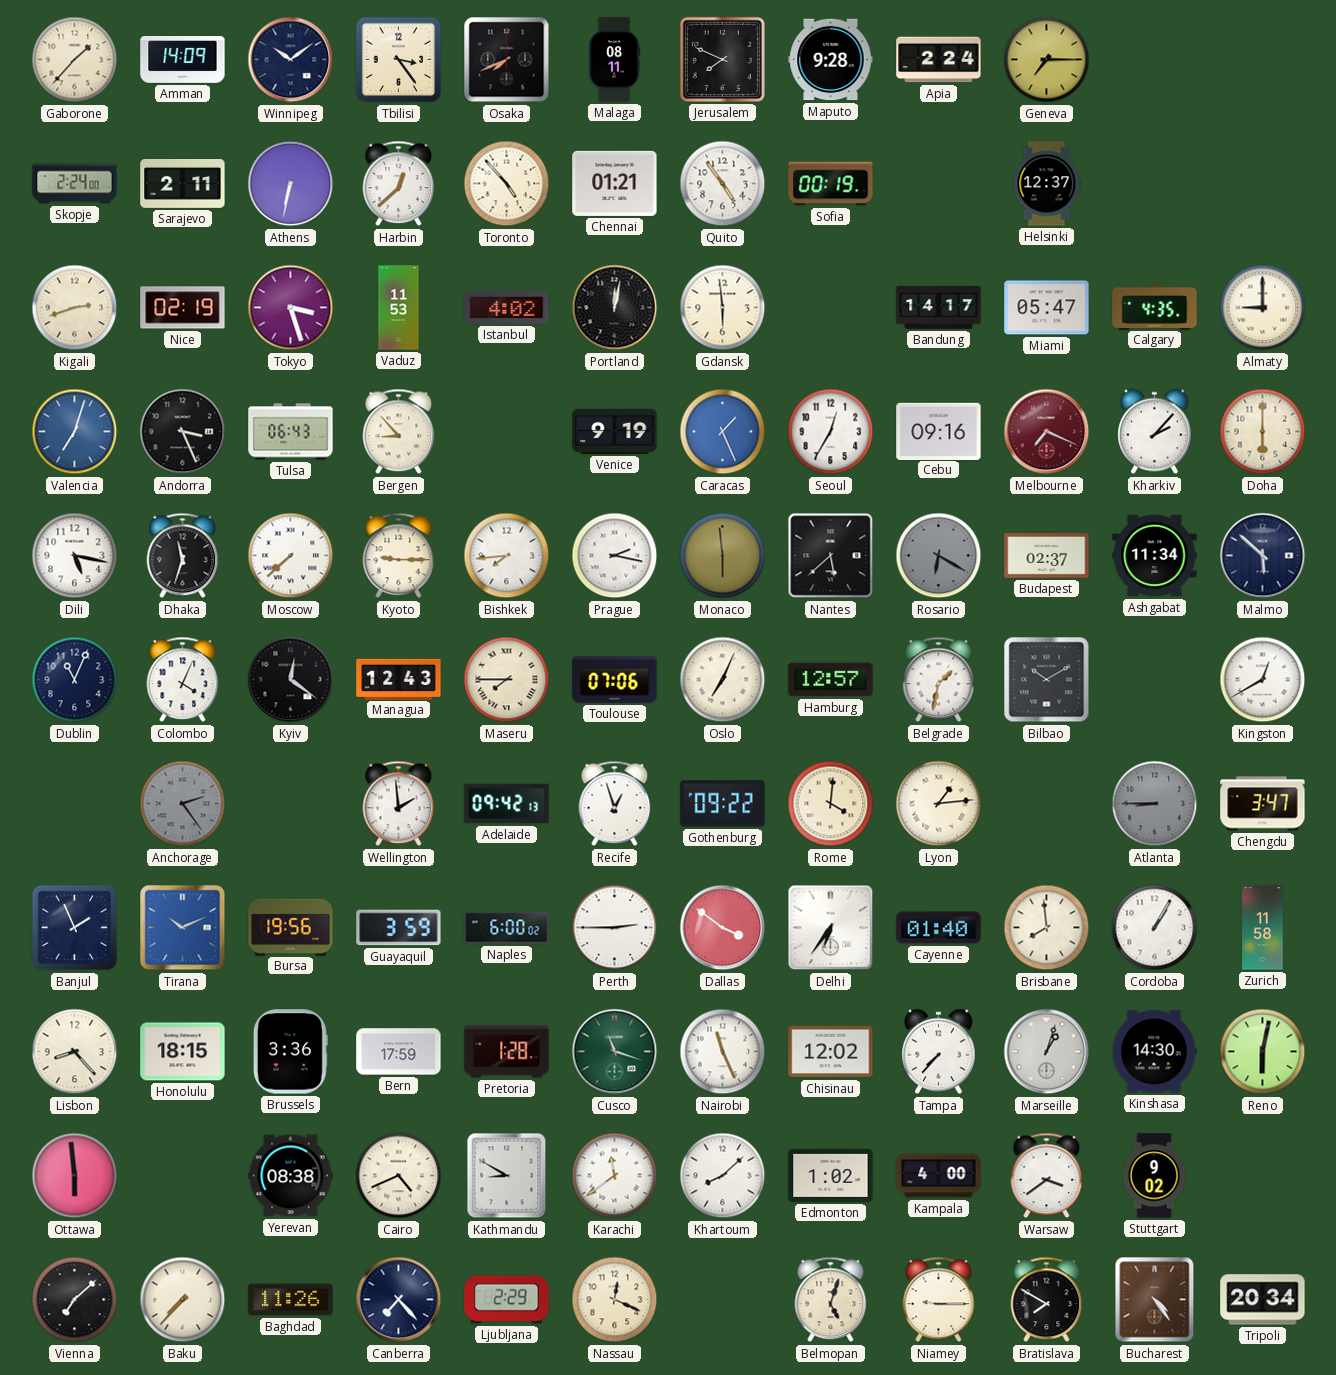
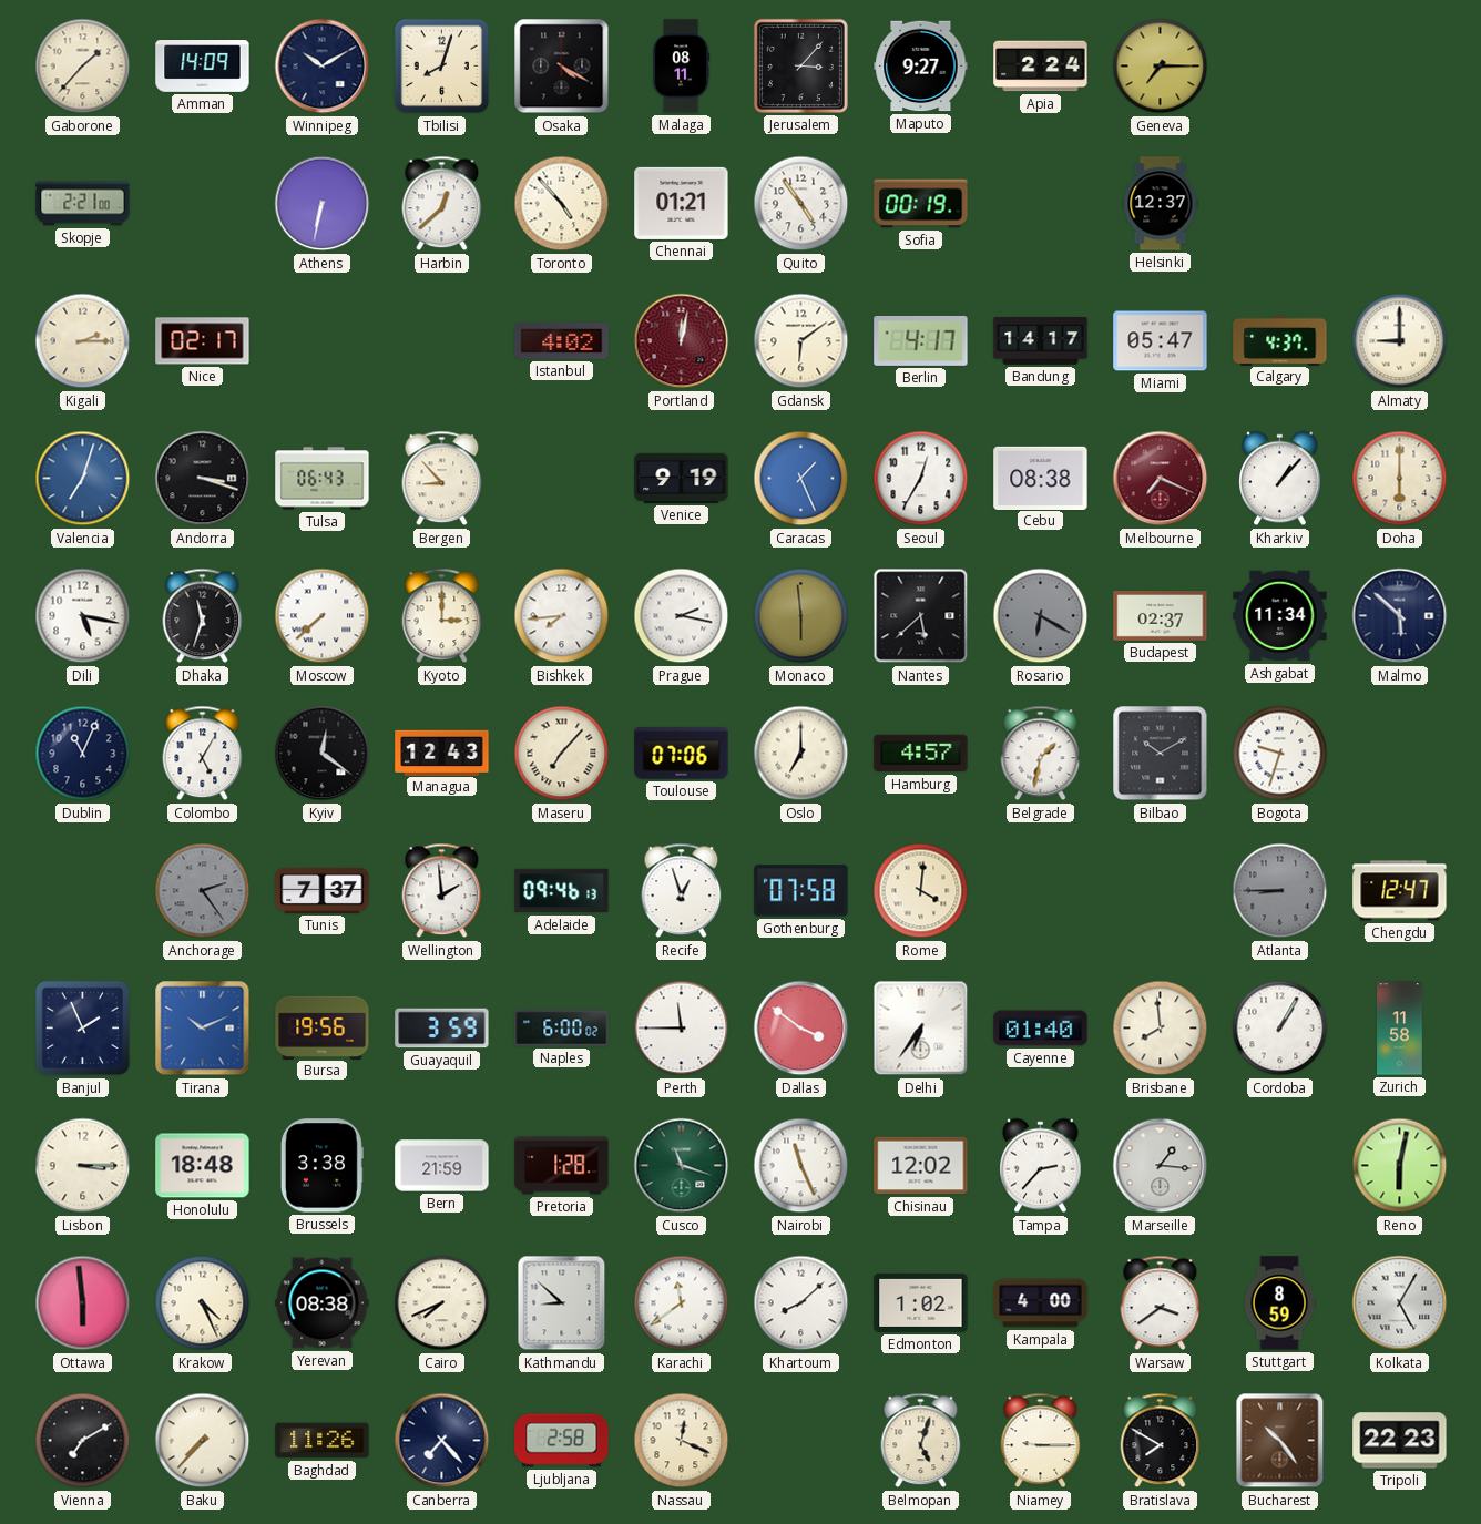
Winnipeg: 10:09 -> 10:10 (323, 67)
Tbilisi: 3:24 -> 8:03 (442, 67)
Osaka: 7:41 -> 4:20 (562, 67)
Jerusalem: 7:49 -> 3:07 (800, 65)
Maputo: 9:28 -> 9:27 (921, 67)
Skopje: 2:24 -> 2:21 (83, 204)
Sarajevo: 2:11 -> none (183, 184)
Kigali: 2:42 -> 2:15 (83, 341)
Nice: 02:19 -> 02:17 (203, 341)
Tokyo: 3:27 -> none (291, 308)
Vaduz: 11:53 -> none (399, 308)
Portland dial: black -> burgundy (682, 341)
Gdansk: 5:59 -> 6:09 (801, 341)
Berlin: none -> 4:17 (921, 340)
Calgary: 4:35 -> 4:37 (1280, 340)
Andorra: 3:26 -> 3:18 (203, 479)
Cebu: 09:16 -> 08:38 (1041, 478)
Kharkiv: 2:07 -> 1:07 (1280, 479)
Kyoto: 9:15 -> 3:00 (442, 616)
Colombo: 4:04 -> 5:05 (203, 754)
Maseru: 7:45 -> 7:07 (562, 754)
Oslo: 7:04 -> 7:00 (801, 754)
Hamburg: 12:57 -> 4:57 (921, 754)
Bogota: none -> 9:33 (1280, 754)
Kingston: 12:40 -> none (1263, 680)
Tunis: none -> 7:37 (323, 890)
Adelaide: 09:42 -> 09:46 (562, 891)
Gothenburg: 09:22 -> 07:58 (801, 891)
Lyon: 1:14 -> none (939, 804)
Chengdu: 3:47 -> 12:47 (1400, 891)
Perth: 2:45 -> 11:45 (682, 1029)
Lisbon: 8:23 -> 3:15 (83, 1166)
Honolulu: 18:15 -> 18:48 (203, 1166)
Brussels: 3:36 -> 3:38 (321, 1166)
Bern: 17:59 -> 21:59 (442, 1166)
Tampa: 7:37 -> 2:37 (1041, 1166)
Marseille: 1:03 -> 1:16 (1161, 1166)
Kinshasa: 14:30 -> none (1154, 1052)
Krakow: none -> 4:26 (203, 1303)
Cairo: 4:41 -> 7:41 (442, 1303)
Kathmandu: 8:50 -> 8:52 (562, 1303)
Stuttgart: 9:02 -> 8:59 (1279, 1303)
Kolkata: none -> 5:05 (1400, 1303)
Vienna: 7:08 -> 7:10 (83, 1441)
Ljubljana: 2:29 -> 2:58 (562, 1441)
Bucharest: 4:24 -> 10:24 (1280, 1441)
Tripoli: 20:34 -> 22:23 (1400, 1441)
